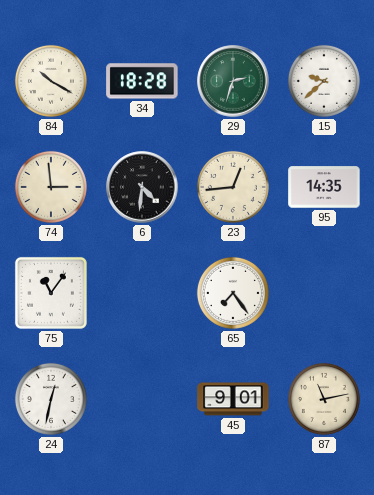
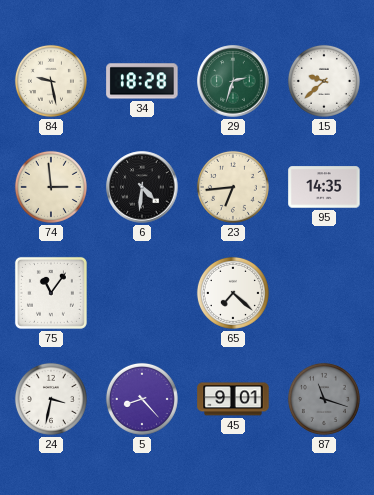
84: 10:20 -> 9:28 (51, 81)
23: 12:44 -> 6:44 (233, 187)
65: 7:24 -> 7:22 (233, 293)
24: 12:32 -> 3:32 (51, 399)
5: none -> 8:23 (142, 399)
87: 11:13 -> 11:18 (324, 399)
87 dial: cream -> grey (324, 399)
